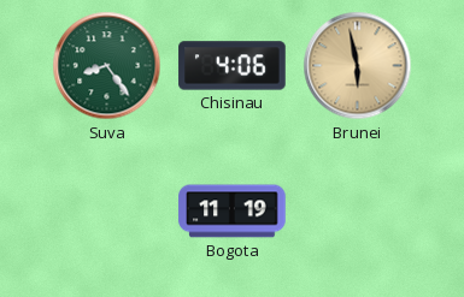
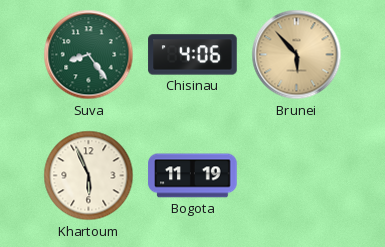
Brunei: 5:58 -> 5:53 (297, 55)
Khartoum: none -> 5:56 (89, 176)
